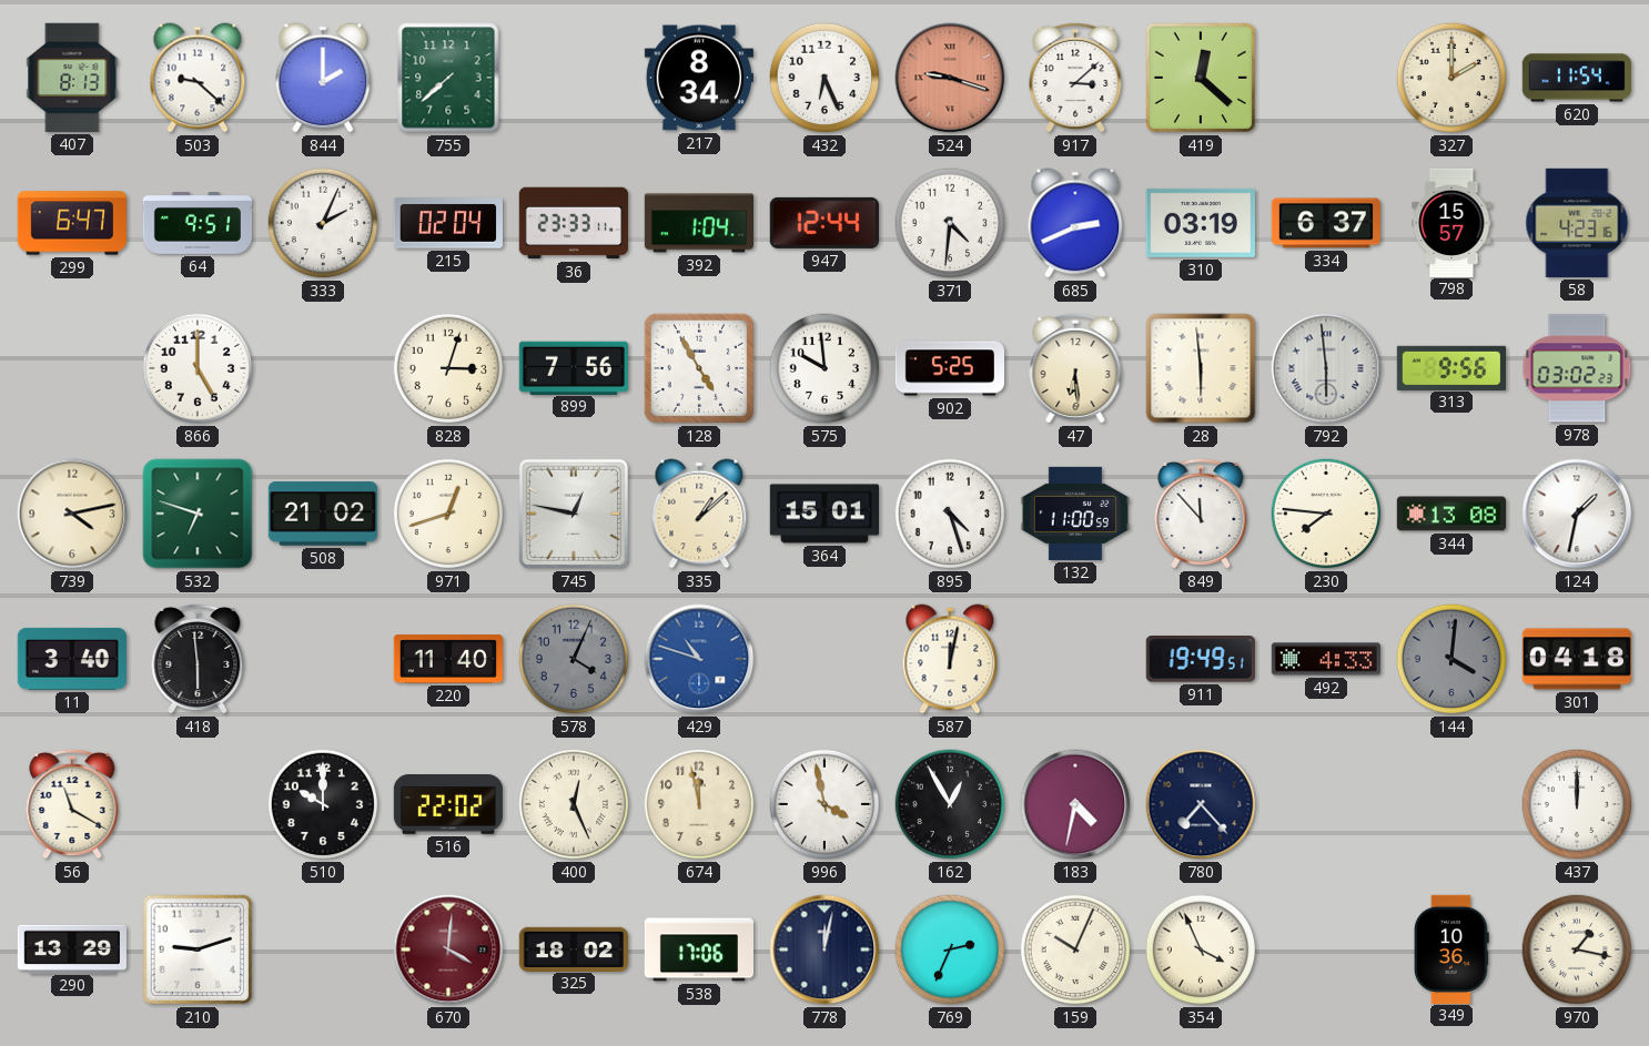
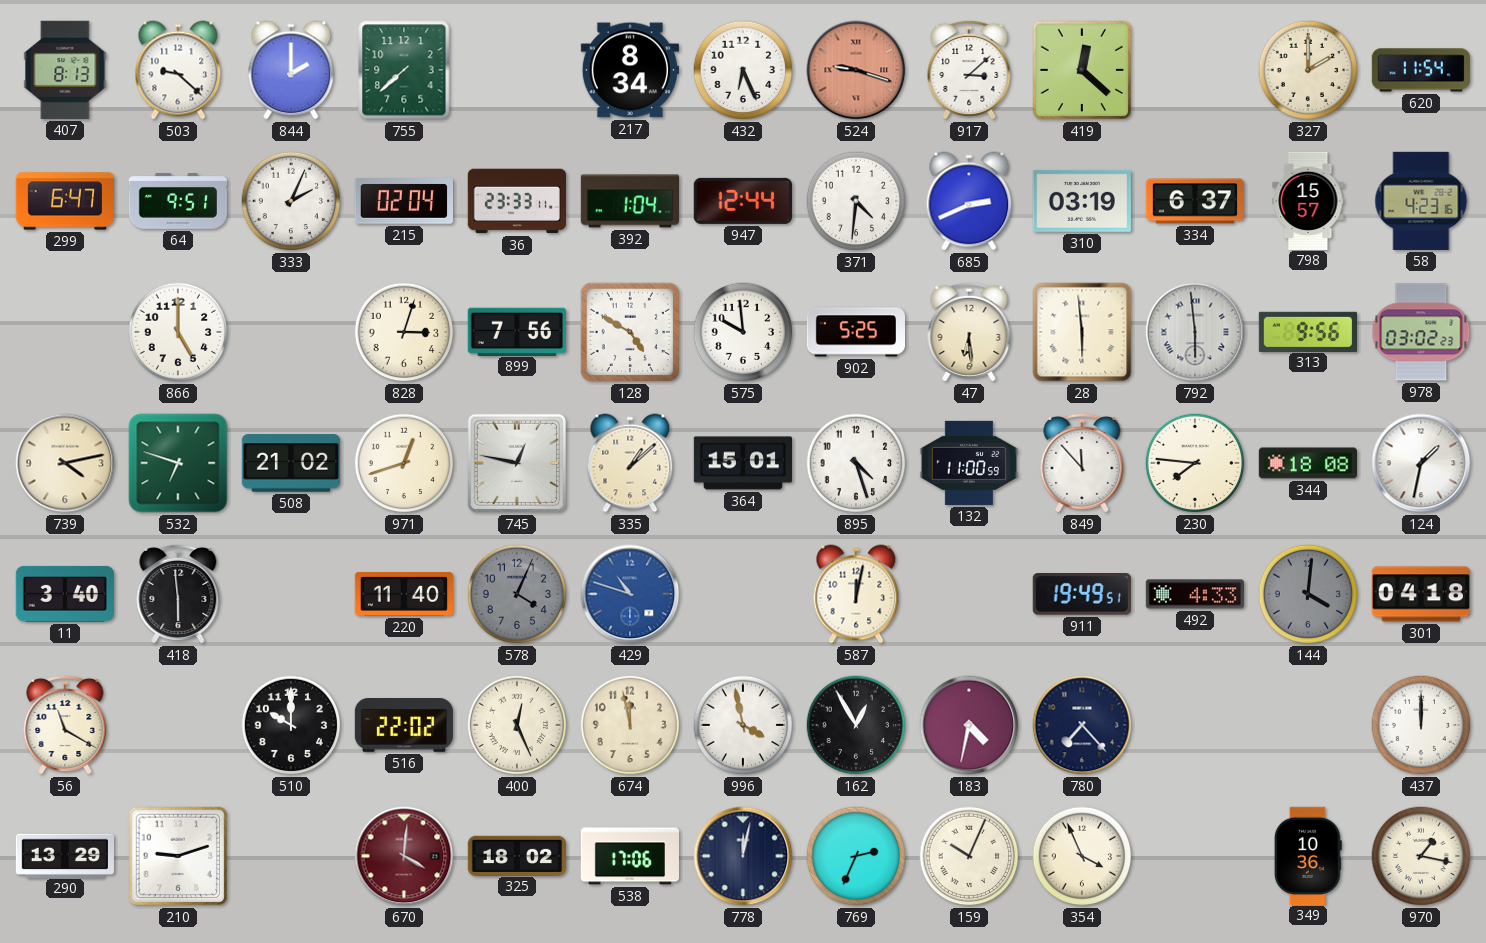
128: 4:55 -> 4:50 (630, 332)
344: 13:08 -> 18:08 (1307, 463)
